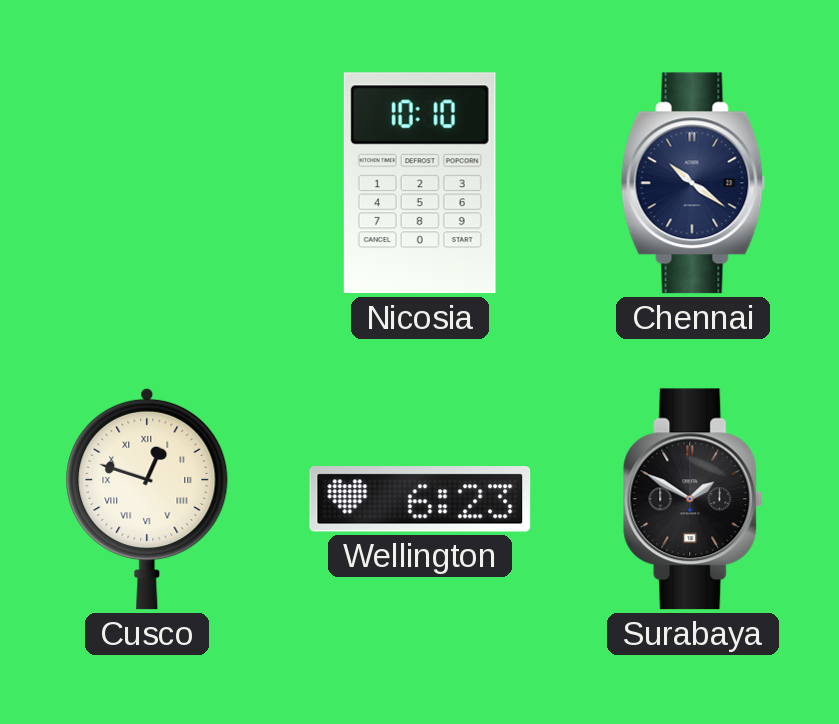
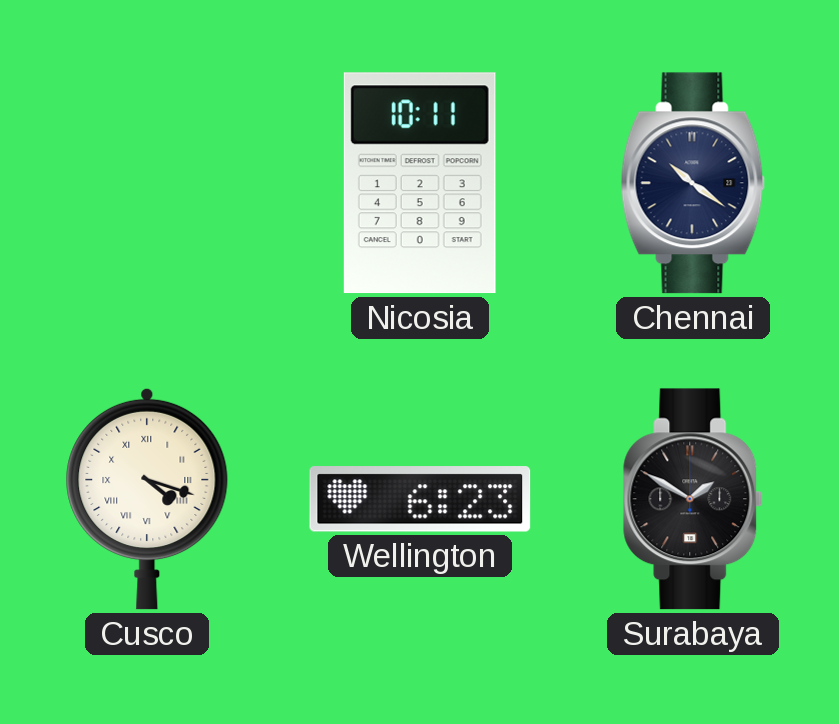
Nicosia: 10:10 -> 10:11 (420, 183)
Cusco: 12:48 -> 4:18 (147, 499)
